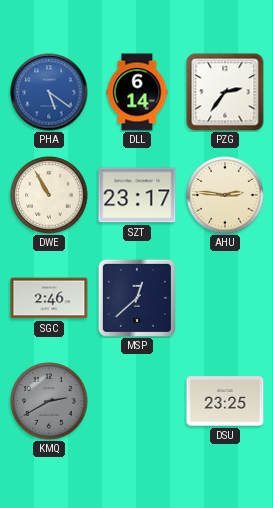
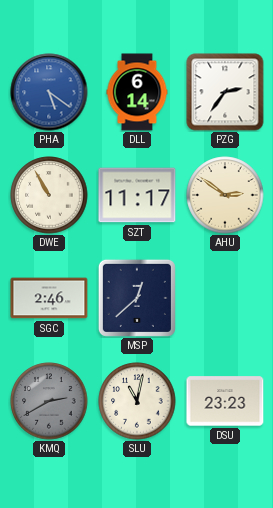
SZT: 23:17 -> 11:17 (137, 195)
AHU: 2:46 -> 2:51 (225, 195)
SLU: none -> 11:02 (137, 401)
DSU: 23:25 -> 23:23 (225, 401)
